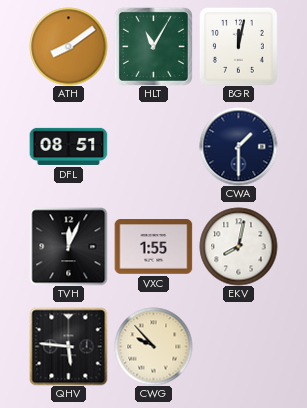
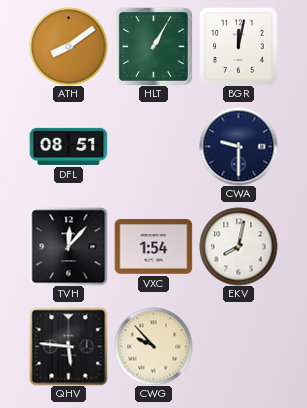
HLT: 11:05 -> 1:05 (153, 46)
CWA: 1:30 -> 9:30 (238, 146)
TVH: 12:04 -> 12:07 (68, 246)
VXC: 1:55 -> 1:54 (153, 247)
